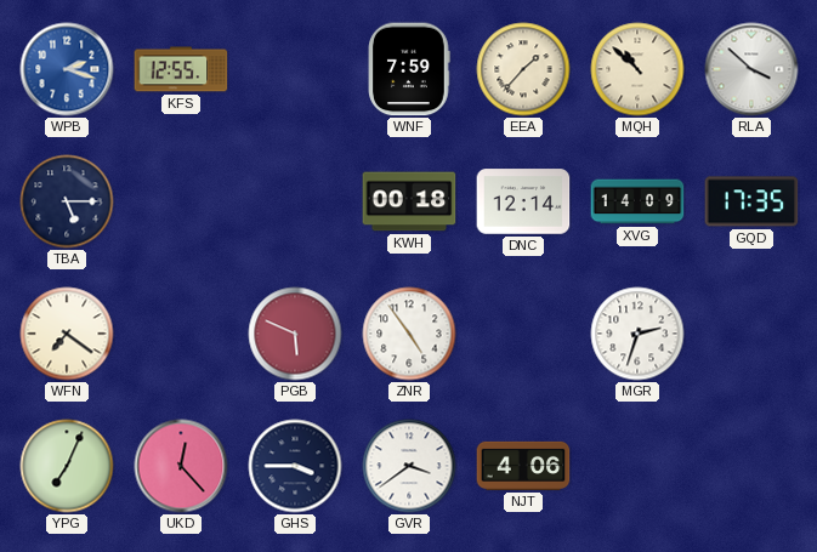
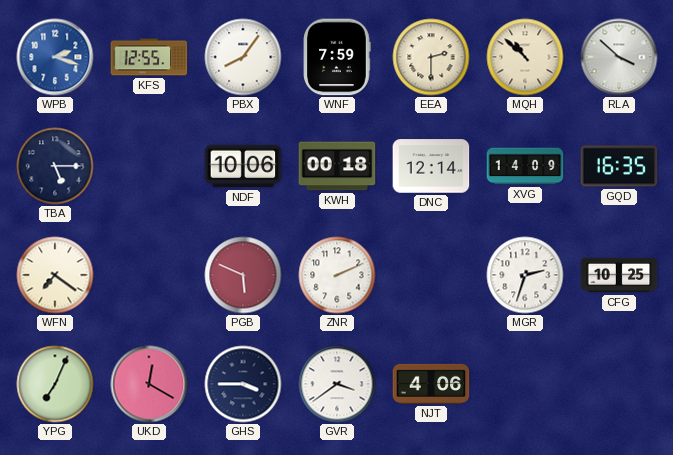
PBX: none -> 8:06 (243, 57)
EEA: 1:37 -> 2:30 (431, 57)
NDF: none -> 10:06 (243, 166)
GQD: 17:35 -> 16:35 (619, 166)
ZNR: 4:54 -> 2:11 (337, 275)
CFG: none -> 10:25 (619, 275)
UKD: 12:23 -> 12:20 (149, 384)
